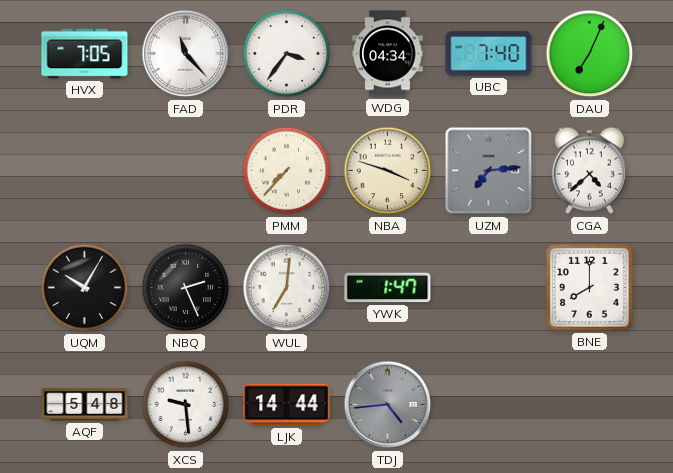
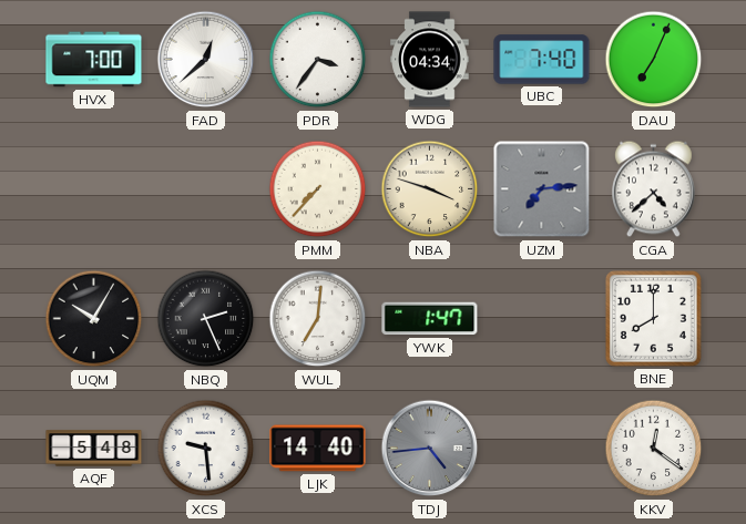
HVX: 7:05 -> 7:00 (94, 60)
FAD: 11:23 -> 12:38 (206, 60)
LJK: 14:44 -> 14:40 (318, 449)
KKV: none -> 12:21 (654, 449)
